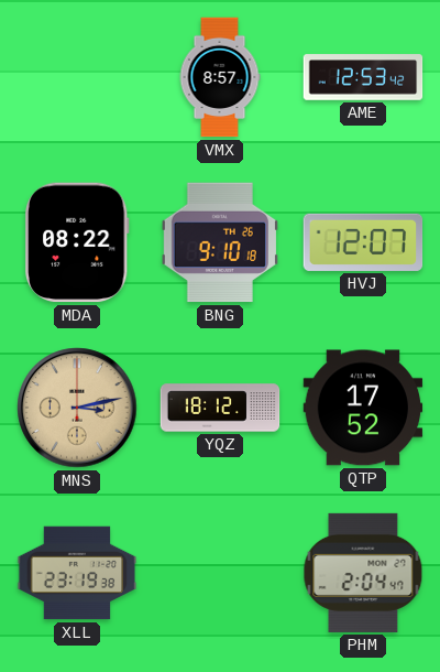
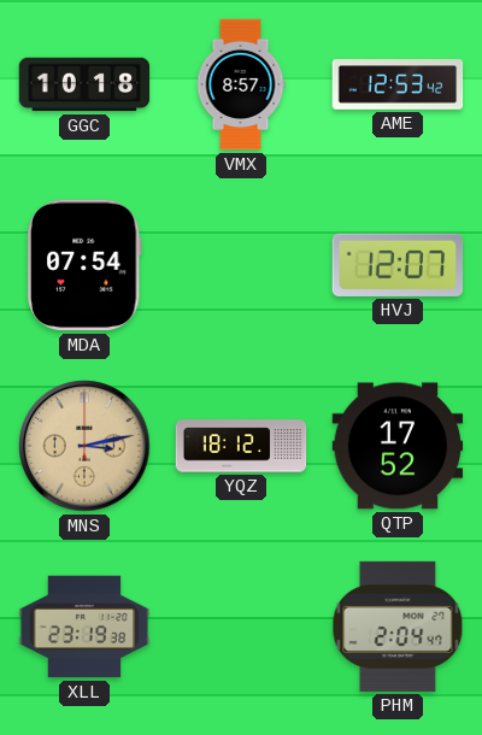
GGC: none -> 10:18 (84, 84)
MDA: 08:22 -> 07:54 (84, 265)
BNG: 9:10 -> none (220, 242)
